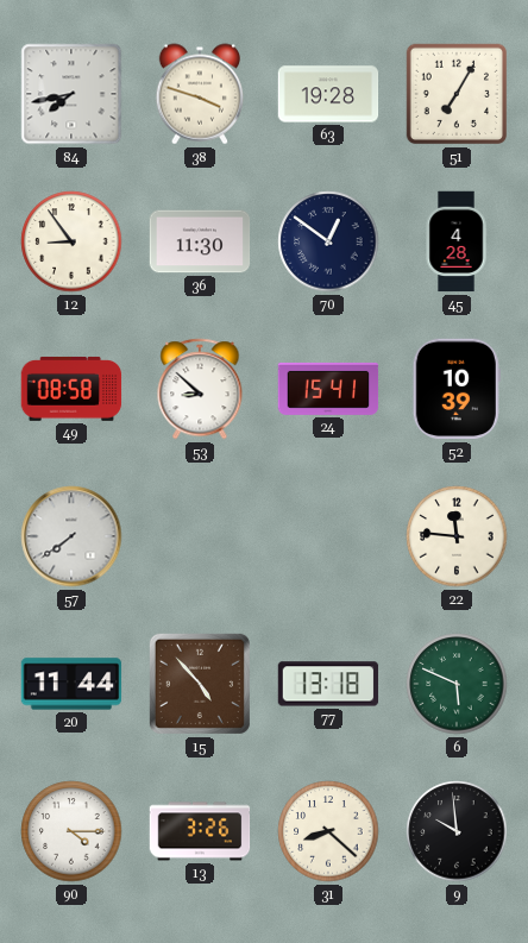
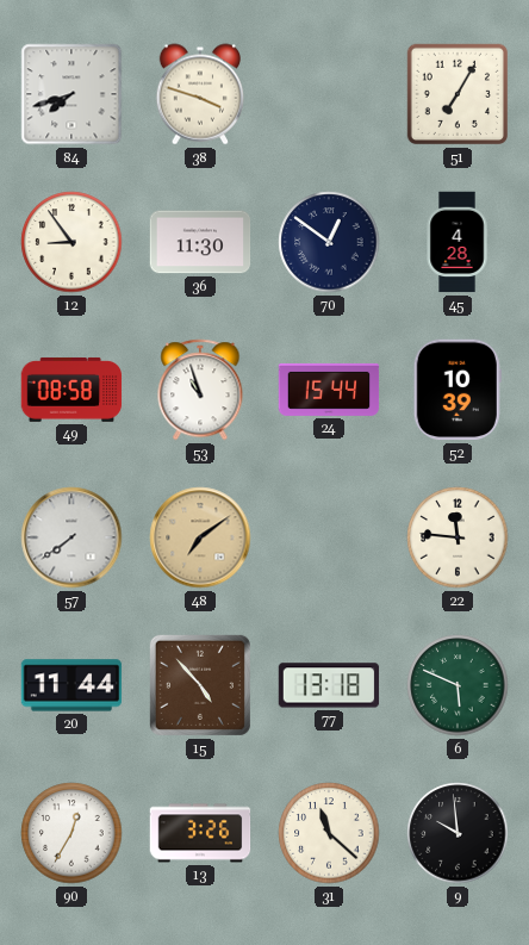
84: 7:43 -> 7:42 (71, 94)
63: 19:28 -> none (328, 94)
53: 8:52 -> 10:57 (200, 390)
24: 15:41 -> 15:44 (329, 390)
48: none -> 7:09 (200, 537)
90: 4:15 -> 12:35 (71, 833)
31: 8:22 -> 11:22 (329, 833)
